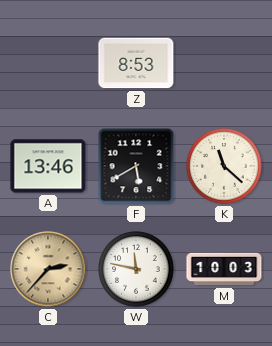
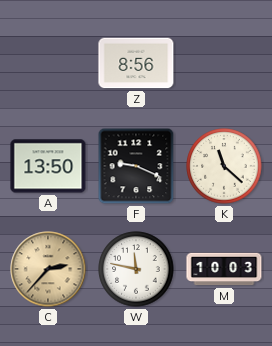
Z: 8:53 -> 8:56 (136, 63)
A: 13:46 -> 13:50 (48, 166)
F: 5:40 -> 9:19 (136, 166)
